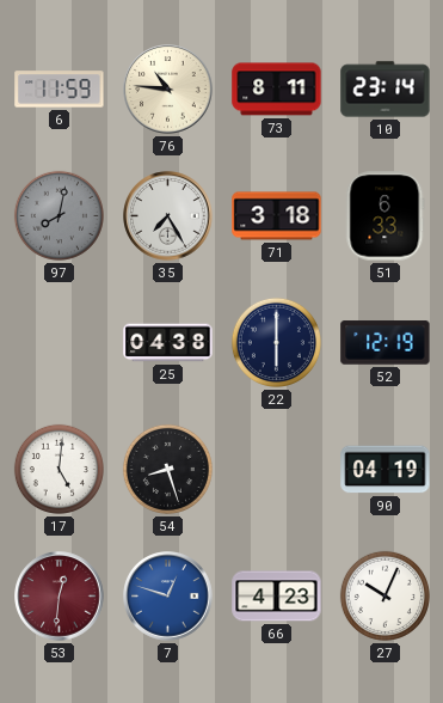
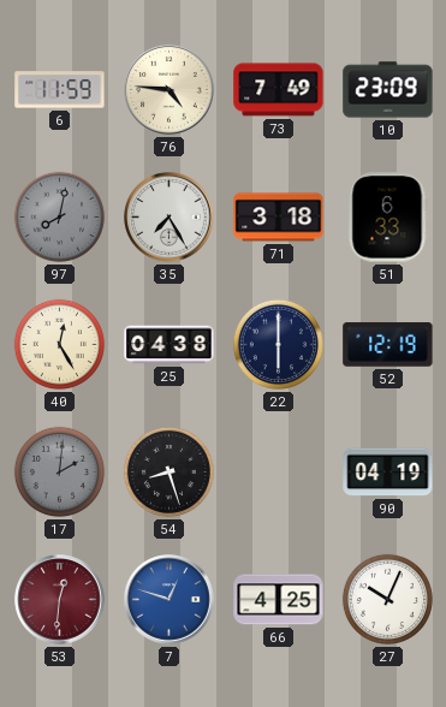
76: 10:46 -> 4:46 (170, 90)
73: 8:11 -> 7:49 (279, 90)
10: 23:14 -> 23:09 (388, 90)
40: none -> 12:25 (59, 344)
17: 5:01 -> 2:01 (59, 471)
17 dial: white -> grey (59, 471)
66: 4:23 -> 4:25 (279, 600)
